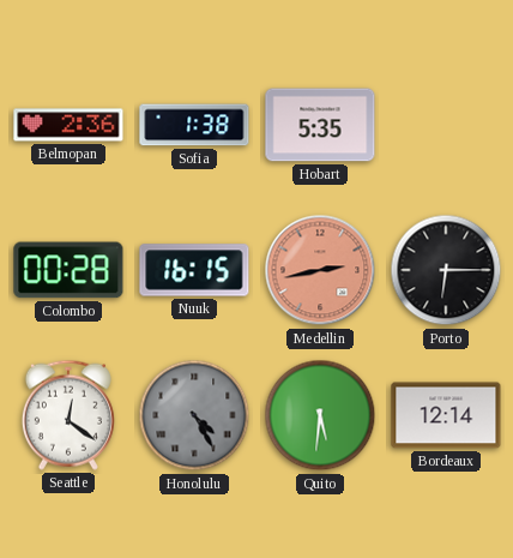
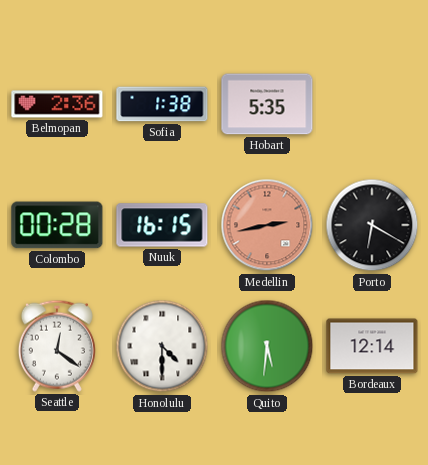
Porto: 6:15 -> 6:20 (372, 225)
Honolulu: 4:25 -> 4:30 (162, 346)
Honolulu dial: grey -> white (162, 346)
